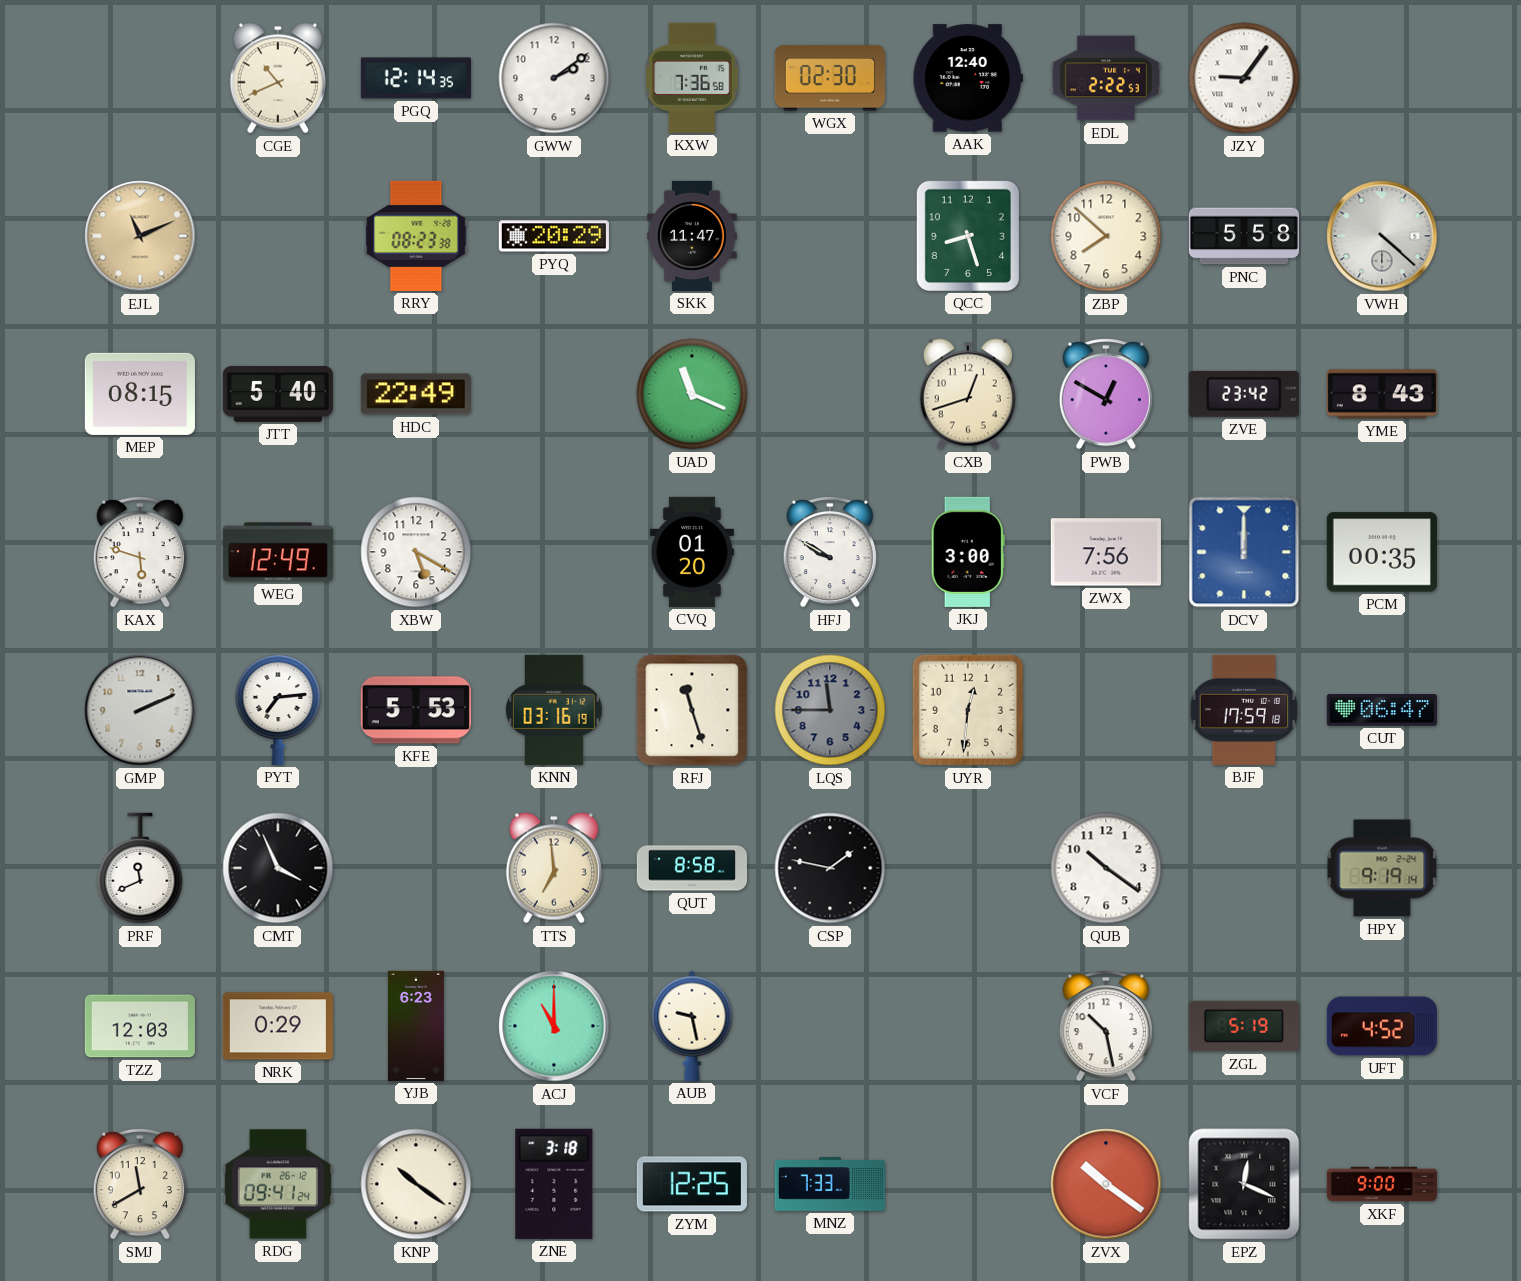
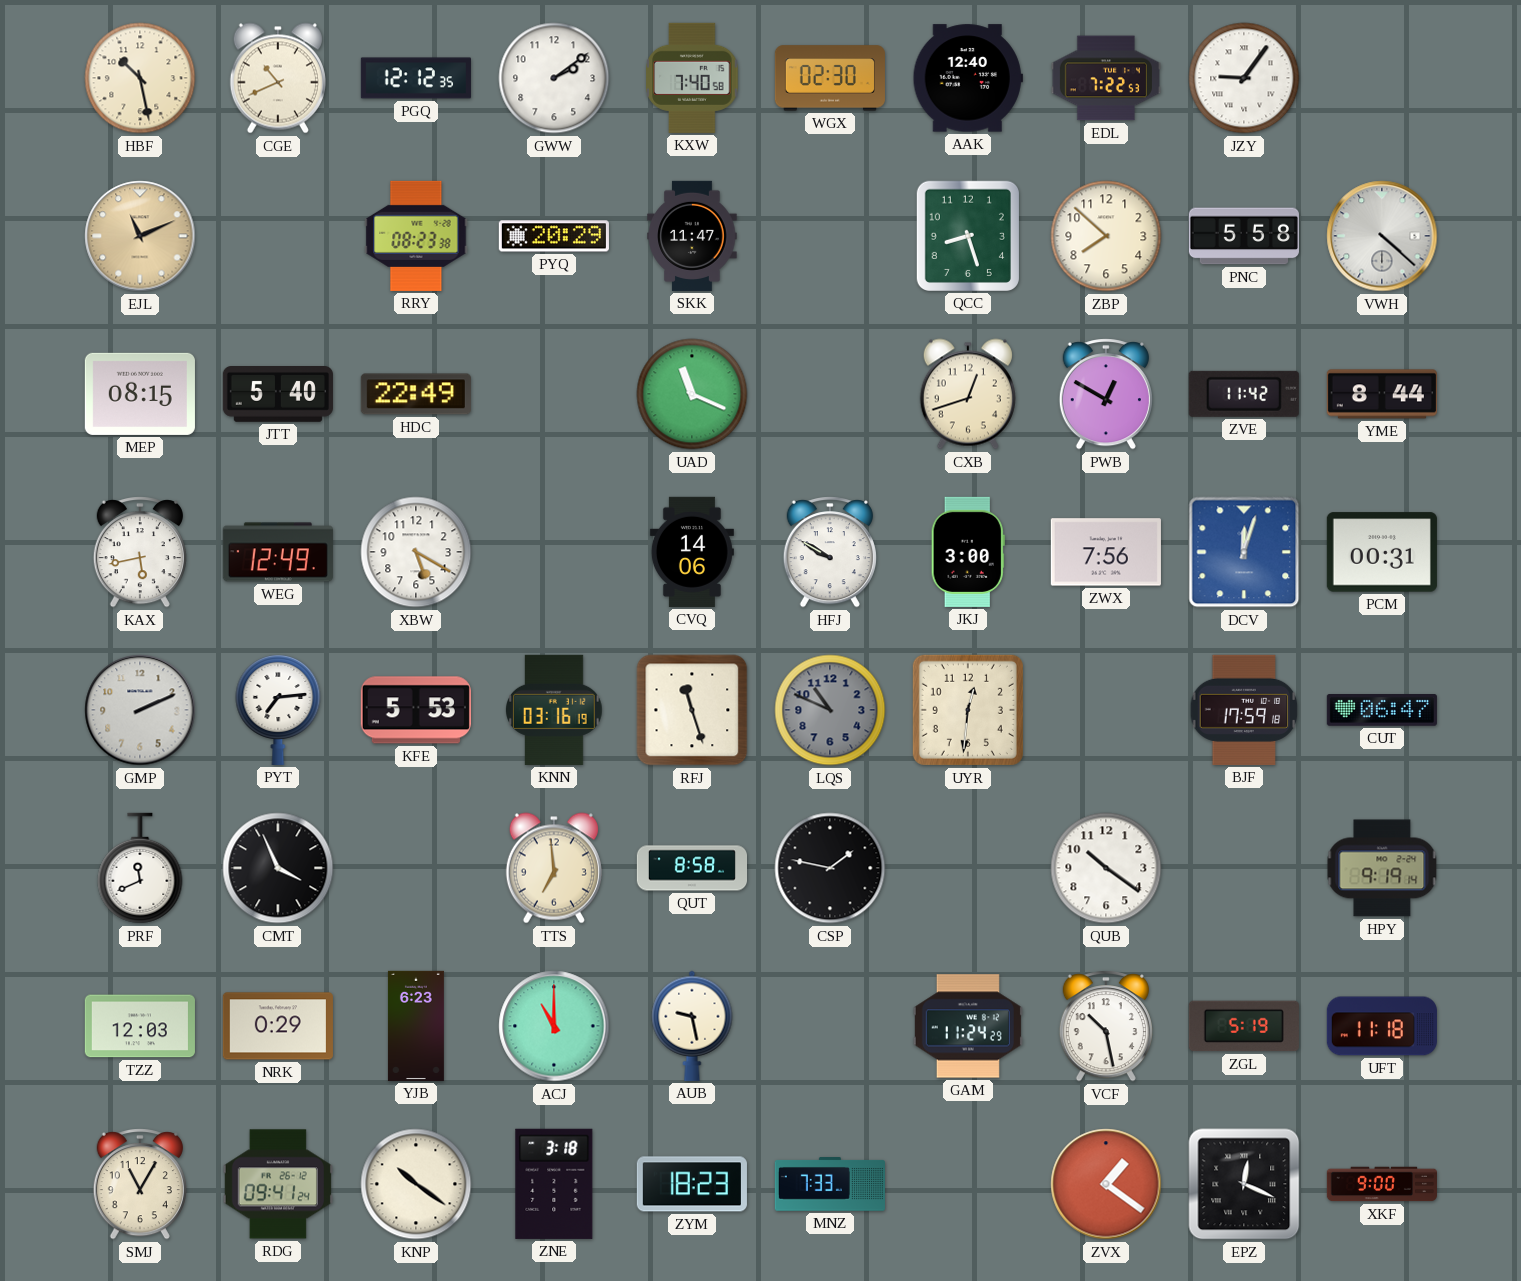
HBF: none -> 10:28 (140, 78)
PGQ: 12:14 -> 12:12 (416, 78)
KXW: 7:36 -> 7:40 (692, 78)
EDL: 2:22 -> 7:22 (1106, 78)
ZVE: 23:42 -> 11:42 (1244, 394)
YME: 8:43 -> 8:44 (1382, 394)
KAX: 5:48 -> 5:43 (140, 552)
CVQ: 01:20 -> 14:06 (692, 552)
DCV: 12:00 -> 12:03 (1244, 552)
PCM: 00:35 -> 00:31 (1382, 552)
LQS: 11:45 -> 10:49 (830, 710)
GAM: none -> 11:24 (968, 1026)
UFT: 4:52 -> 11:18 (1382, 1026)
SMJ: 11:40 -> 11:05 (140, 1184)
ZYM: 12:25 -> 18:23 (692, 1184)
ZVX: 10:21 -> 1:21 (1106, 1184)
